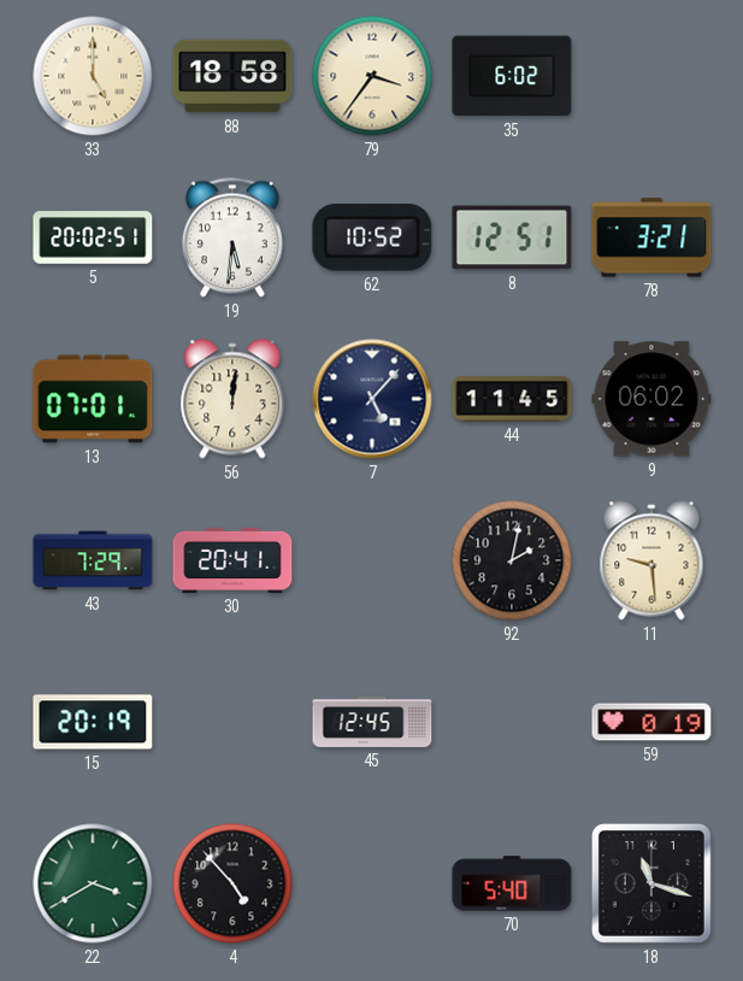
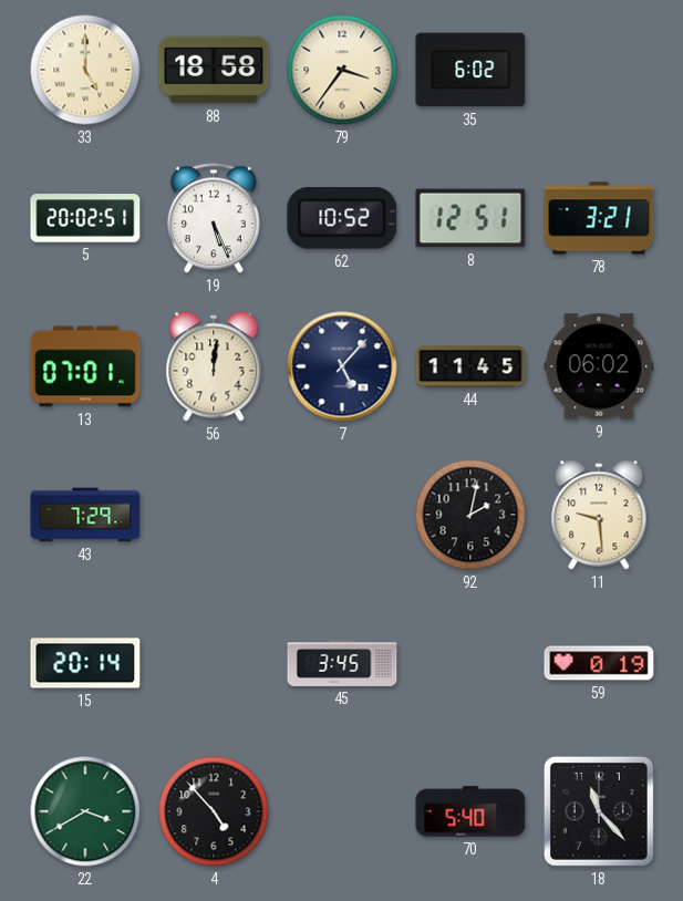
19: 5:31 -> 5:26 (214, 218)
30: 20:41 -> none (232, 560)
15: 20:19 -> 20:14 (85, 663)
45: 12:45 -> 3:45 (342, 663)
18: 11:18 -> 11:23 (599, 811)
